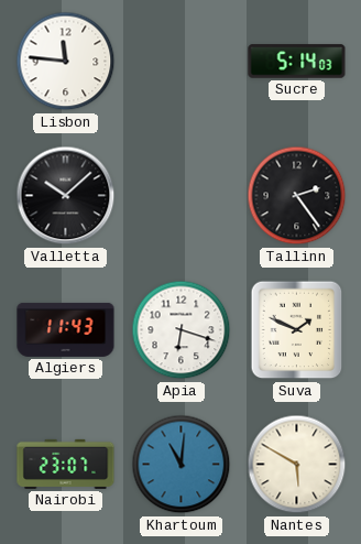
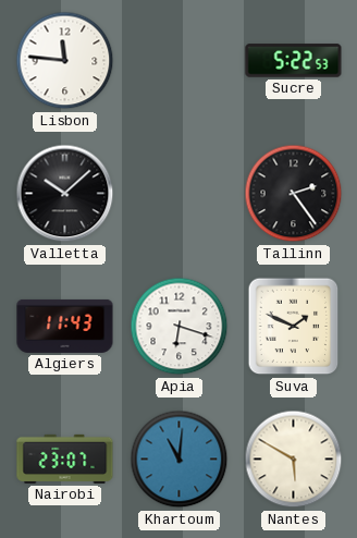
Sucre: 5:14 -> 5:22 (294, 61)
